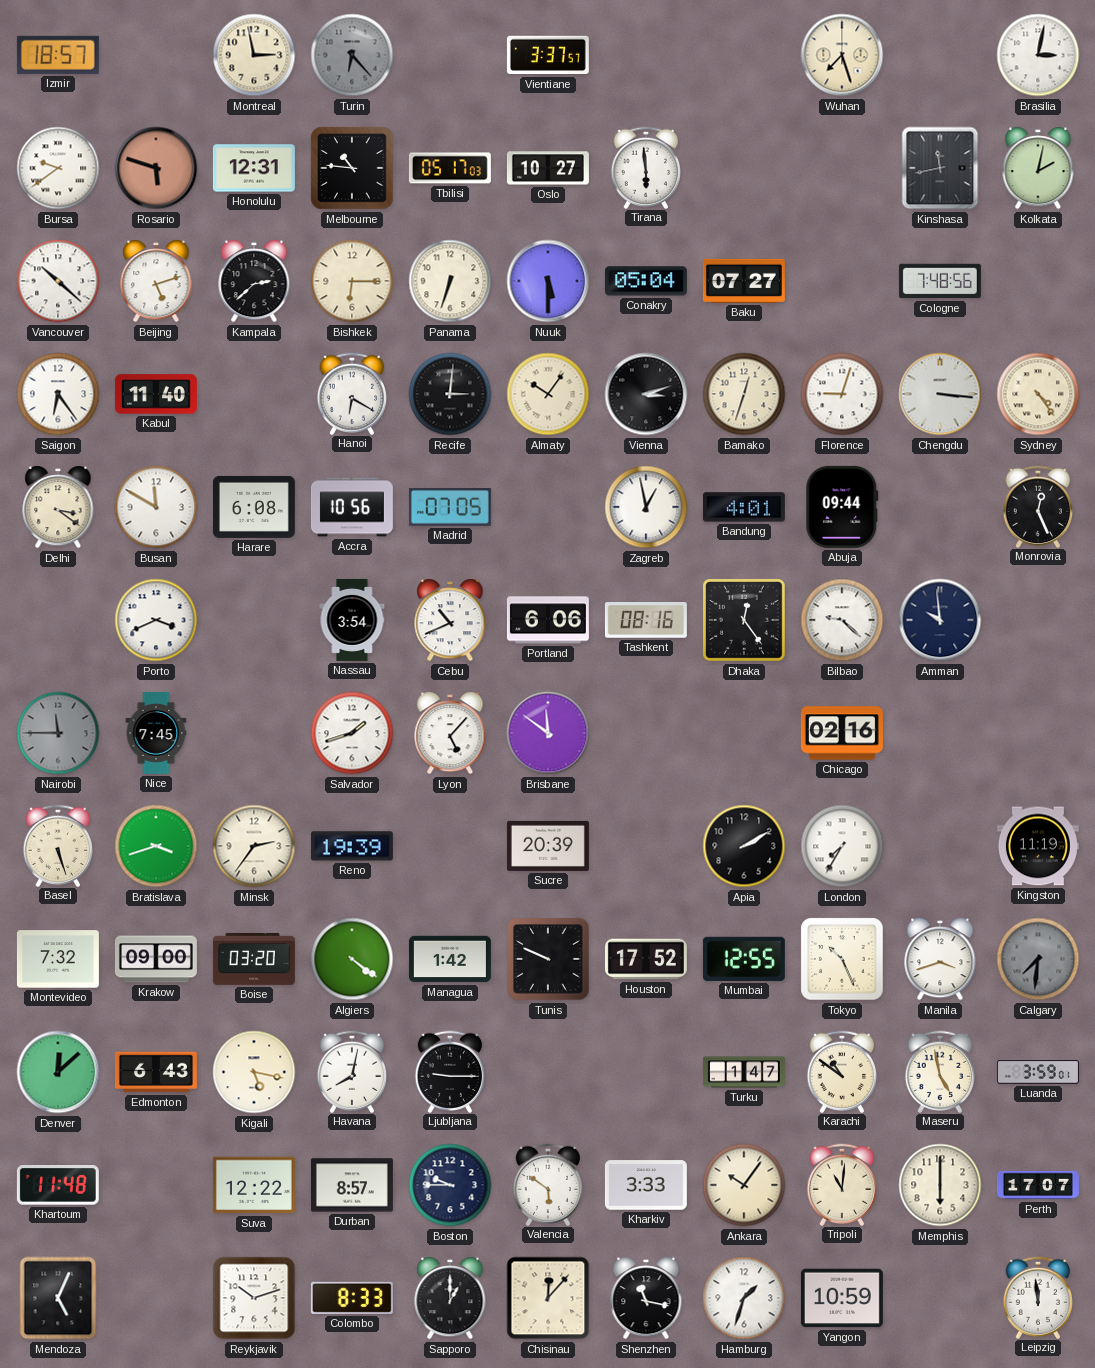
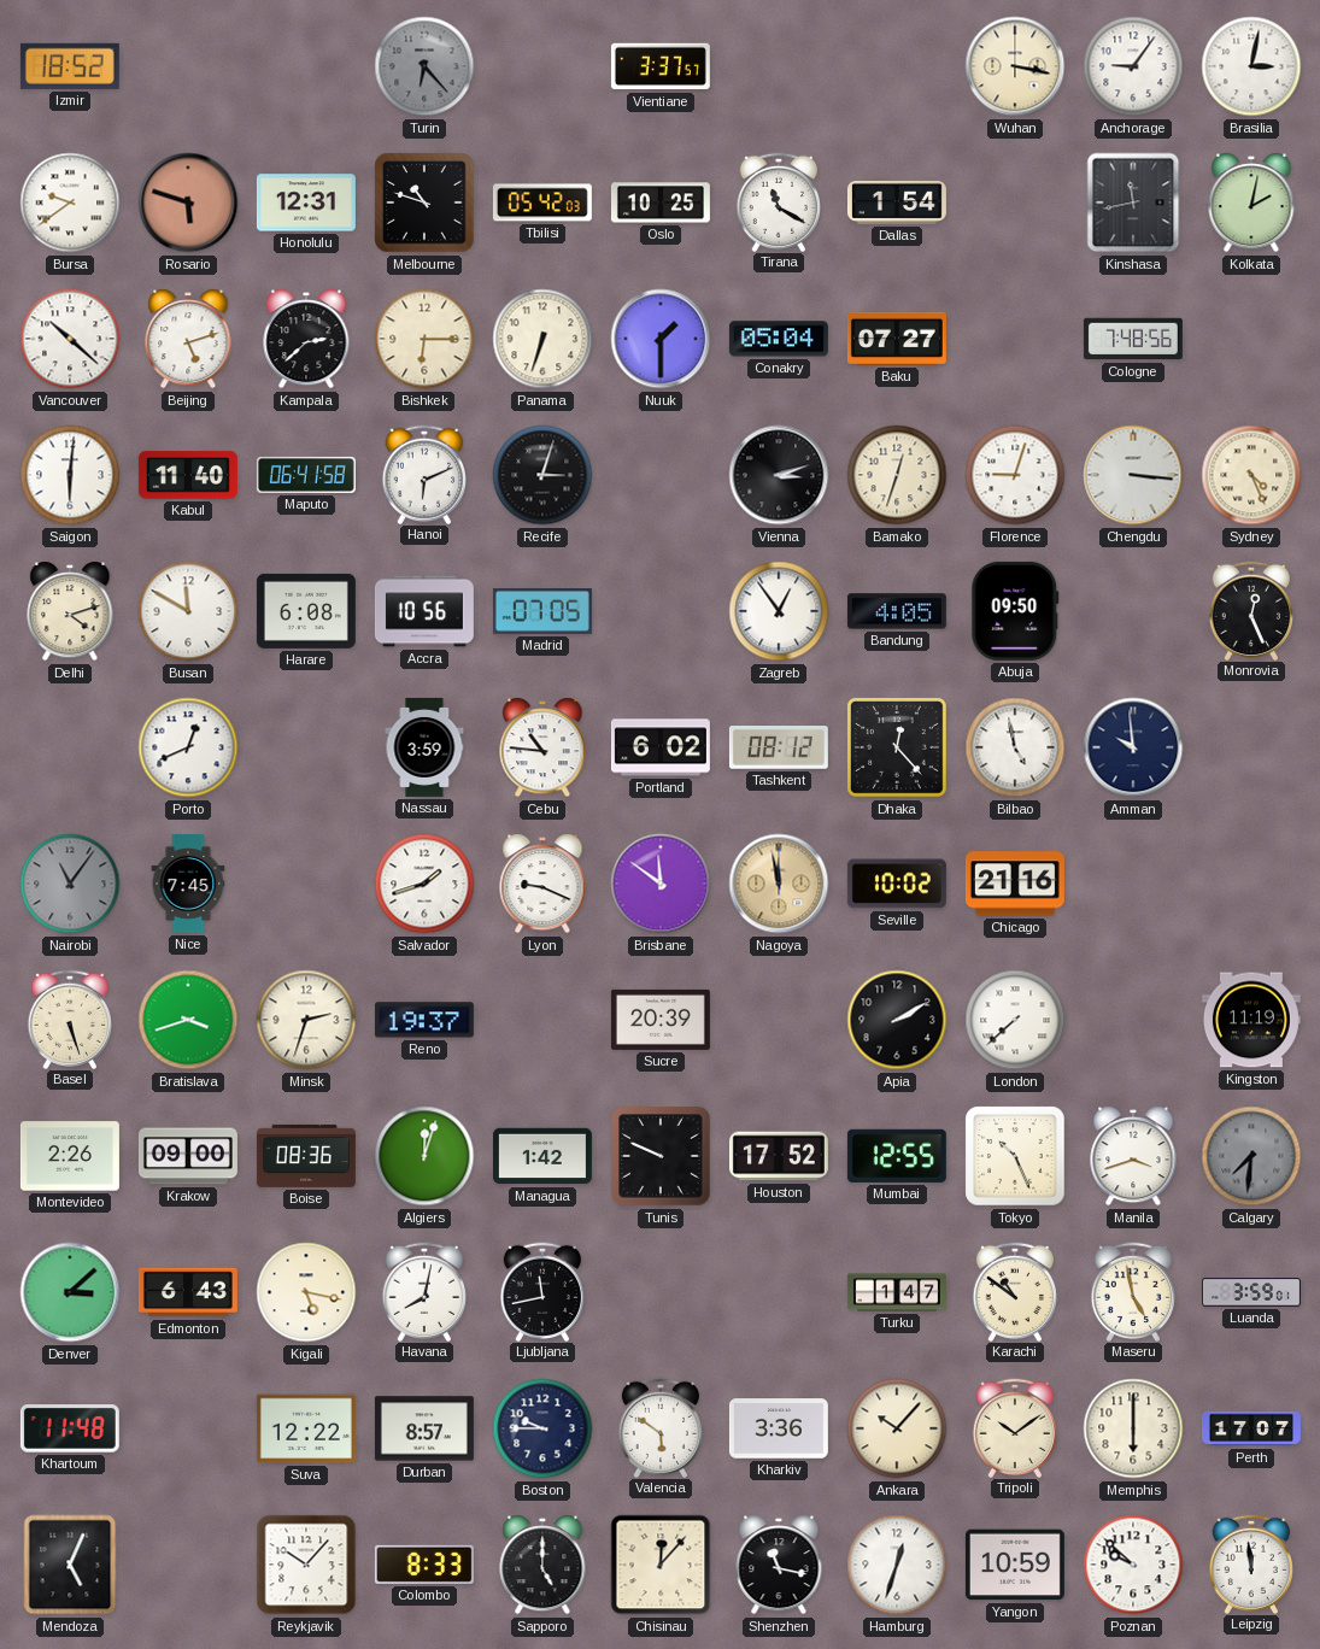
Izmir: 18:57 -> 18:52 (70, 66)
Montreal: 2:58 -> none (254, 55)
Wuhan: 7:27 -> 3:17 (1015, 66)
Anchorage: none -> 9:06 (1133, 66)
Melbourne: 10:46 -> 10:48 (424, 203)
Tbilisi: 05:17 -> 05:42 (542, 203)
Oslo: 10:27 -> 10:25 (661, 203)
Tirana: 5:59 -> 11:20 (778, 201)
Dallas: none -> 1:54 (897, 203)
Nuuk: 5:30 -> 1:30 (661, 339)
Saigon: 6:24 -> 6:01 (70, 475)
Maputo: none -> 06:41 (306, 475)
Hanoi: 6:20 -> 6:11 (423, 474)
Recife: 3:01 -> 3:03 (542, 475)
Almaty: 10:06 -> none (548, 394)
Sydney: 4:24 -> 4:26 (1251, 475)
Delhi: 3:21 -> 4:12 (70, 611)
Zagreb: 12:58 -> 12:54 (779, 611)
Bandung: 4:01 -> 4:05 (897, 611)
Abuja: 09:44 -> 09:50 (1015, 611)
Porto: 3:41 -> 12:41 (188, 747)
Nassau: 3:54 -> 3:59 (424, 747)
Cebu: 10:41 -> 10:46 (542, 747)
Portland: 6:06 -> 6:02 (661, 747)
Tashkent: 08:16 -> 08:12 (779, 749)
Dhaka: 12:24 -> 12:23 (897, 747)
Bilbao: 9:22 -> 4:58 (1015, 747)
Nairobi: 11:45 -> 11:06 (70, 884)
Lyon: 5:07 -> 9:19 (542, 884)
Nagoya: none -> 11:58 (779, 884)
Seville: none -> 10:02 (897, 884)
Chicago: 02:16 -> 21:16 (1015, 884)
Minsk: 2:36 -> 2:33 (306, 1020)
Reno: 19:39 -> 19:37 (424, 1020)
London: 7:35 -> 7:38 (1015, 1020)
Montevideo: 7:32 -> 2:26 (70, 1156)
Boise: 03:20 -> 08:36 (306, 1156)
Algiers: 4:21 -> 12:03 (424, 1156)
Denver: 12:08 -> 3:08 (70, 1292)
Ljubljana: 9:15 -> 11:43 (541, 1291)
Kharkiv: 3:33 -> 3:36 (779, 1428)
Ankara: 10:06 -> 10:07 (897, 1428)
Tripoli: 11:01 -> 10:09 (1014, 1427)
Reykjavik: 10:12 -> 10:07 (306, 1565)
Sapporo: 1:00 -> 5:00 (542, 1565)
Hamburg: 1:33 -> 12:33 (897, 1565)
Poznan: none -> 9:52 (1133, 1565)
